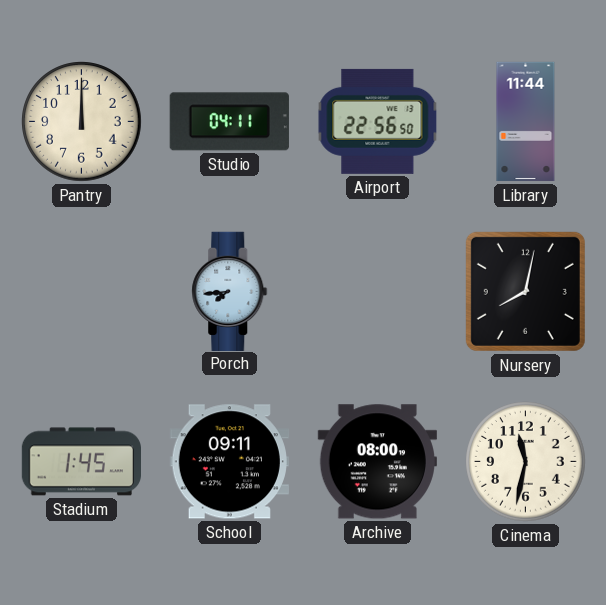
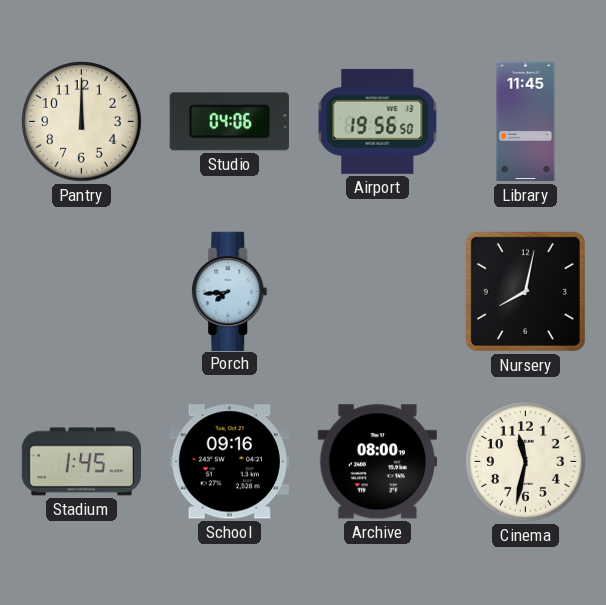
Studio: 04:11 -> 04:06 (229, 122)
Airport: 22:56 -> 19:56 (378, 121)
Library: 11:44 -> 11:45 (526, 122)
School: 09:11 -> 09:16 (229, 462)
